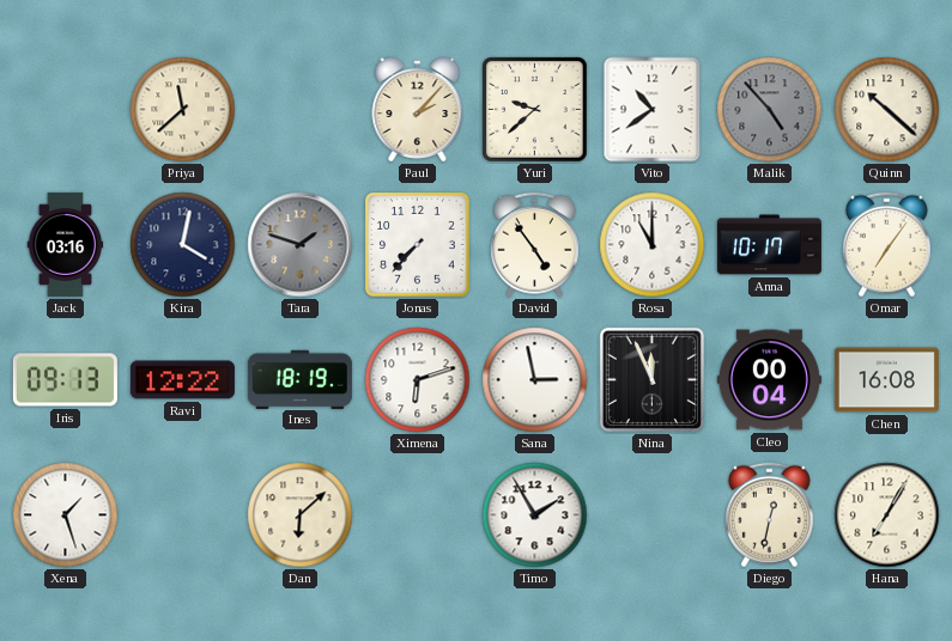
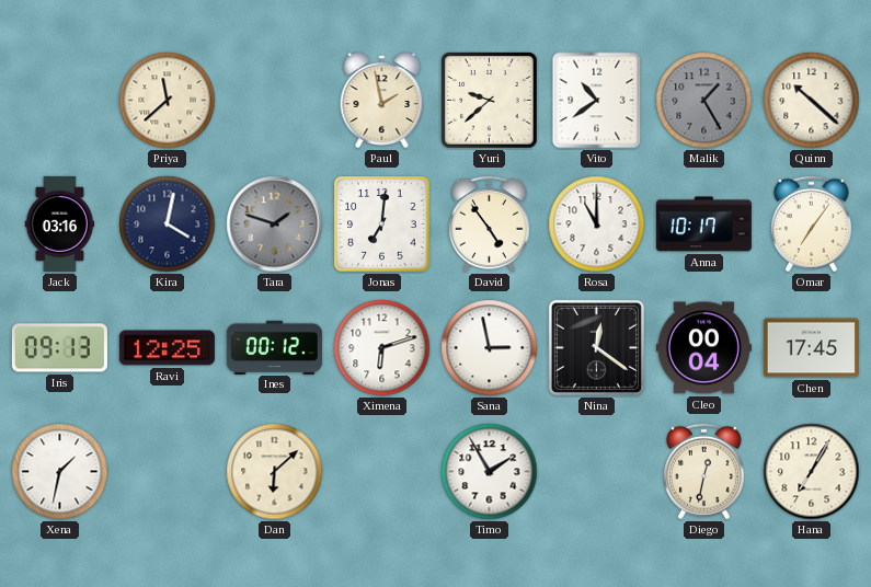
Paul: 2:07 -> 1:58 (382, 100)
Malik: 4:53 -> 1:25 (704, 101)
Jonas: 7:37 -> 7:01 (382, 225)
Ravi: 12:22 -> 12:25 (167, 348)
Ines: 18:19 -> 00:12 (274, 347)
Nina: 11:56 -> 12:21 (596, 347)
Chen: 16:08 -> 17:45 (811, 348)
Xena: 1:27 -> 1:32 (60, 472)
